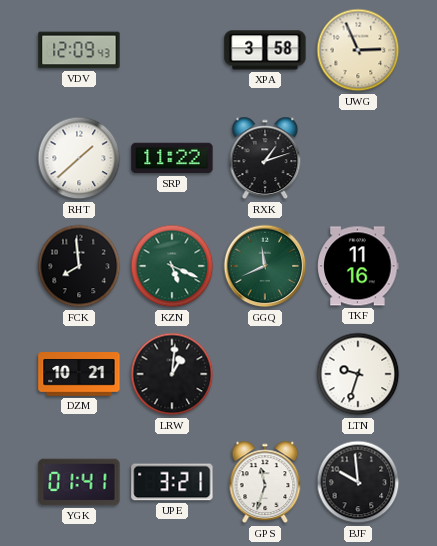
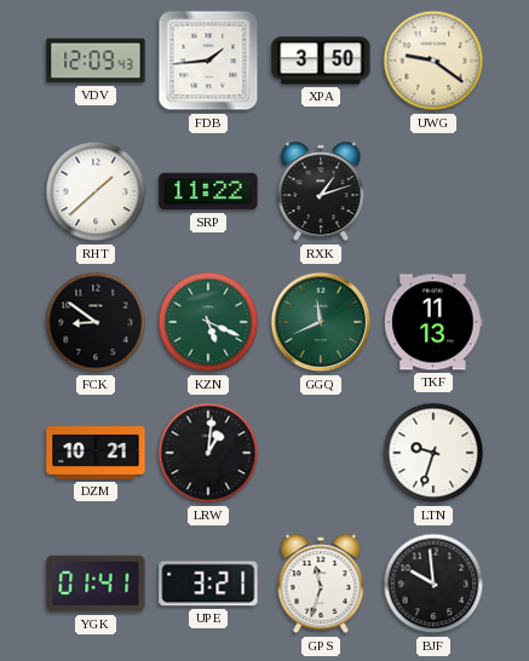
FDB: none -> 1:44 (208, 61)
XPA: 3:58 -> 3:50 (321, 61)
UWG: 2:56 -> 9:21 (433, 61)
FCK: 7:59 -> 8:51 (96, 322)
TKF: 11:16 -> 11:13 (433, 322)
